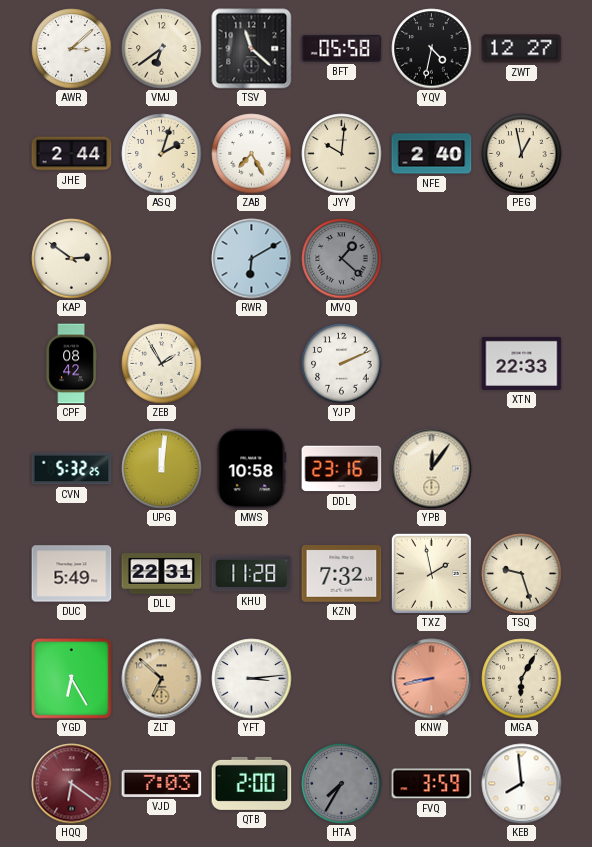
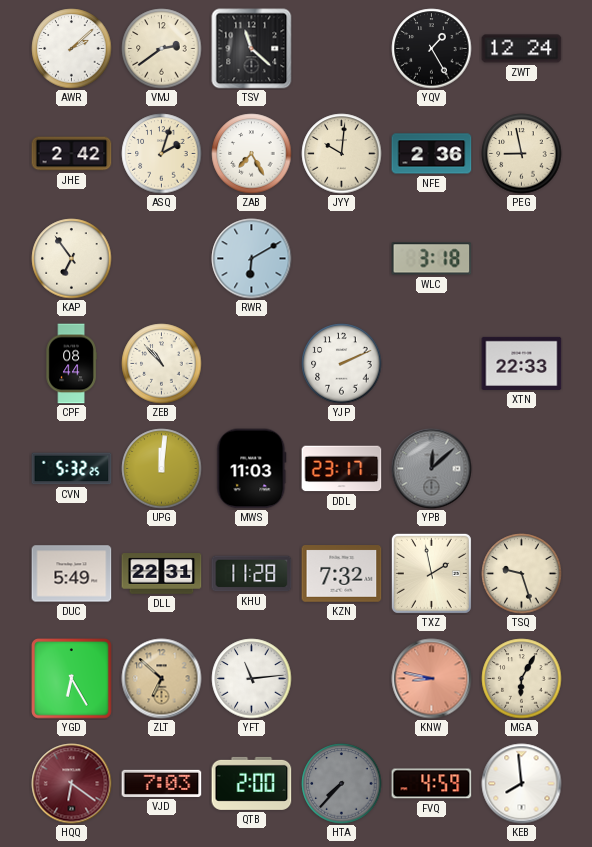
AWR: 3:08 -> 2:08 (72, 49)
VMJ: 6:39 -> 2:39 (162, 49)
BFT: 05:58 -> none (342, 48)
YQV: 4:32 -> 1:25 (432, 49)
ZWT: 12:27 -> 12:24 (522, 49)
JHE: 2:44 -> 2:42 (72, 154)
NFE: 2:40 -> 2:36 (432, 154)
PEG: 12:58 -> 8:58 (522, 154)
KAP: 2:51 -> 6:54 (72, 259)
MVQ: 1:22 -> none (342, 259)
WLC: none -> 3:18 (432, 259)
CPF: 08:42 -> 08:44 (71, 364)
ZEB: 1:55 -> 10:53 (162, 364)
MWS: 10:58 -> 11:03 (252, 469)
DDL: 23:16 -> 23:17 (342, 469)
YPB: 12:06 -> 12:08 (432, 469)
YPB dial: cream -> grey (432, 469)
YFT: 3:14 -> 11:14 (252, 679)
KNW: 8:43 -> 8:47 (432, 679)
HTA: 7:35 -> 7:37 (342, 784)
FVQ: 3:59 -> 4:59 (432, 784)
